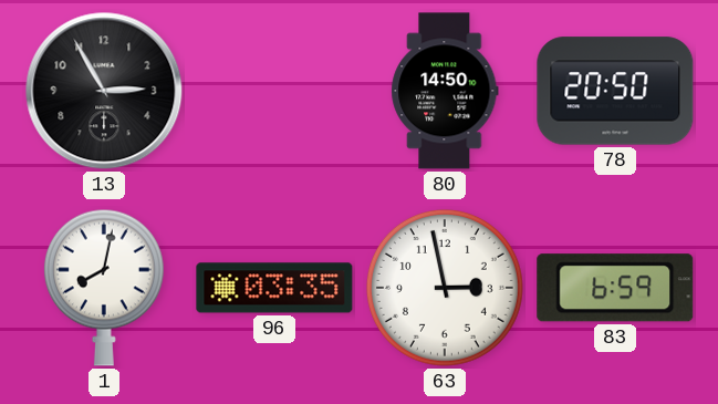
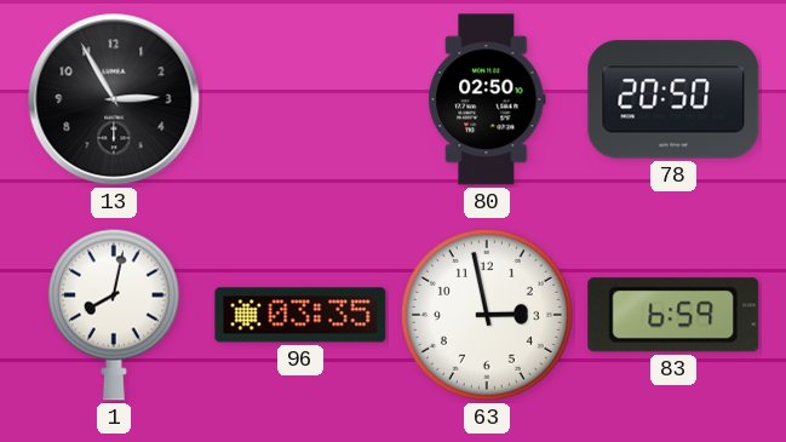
80: 14:50 -> 02:50 (487, 99)
